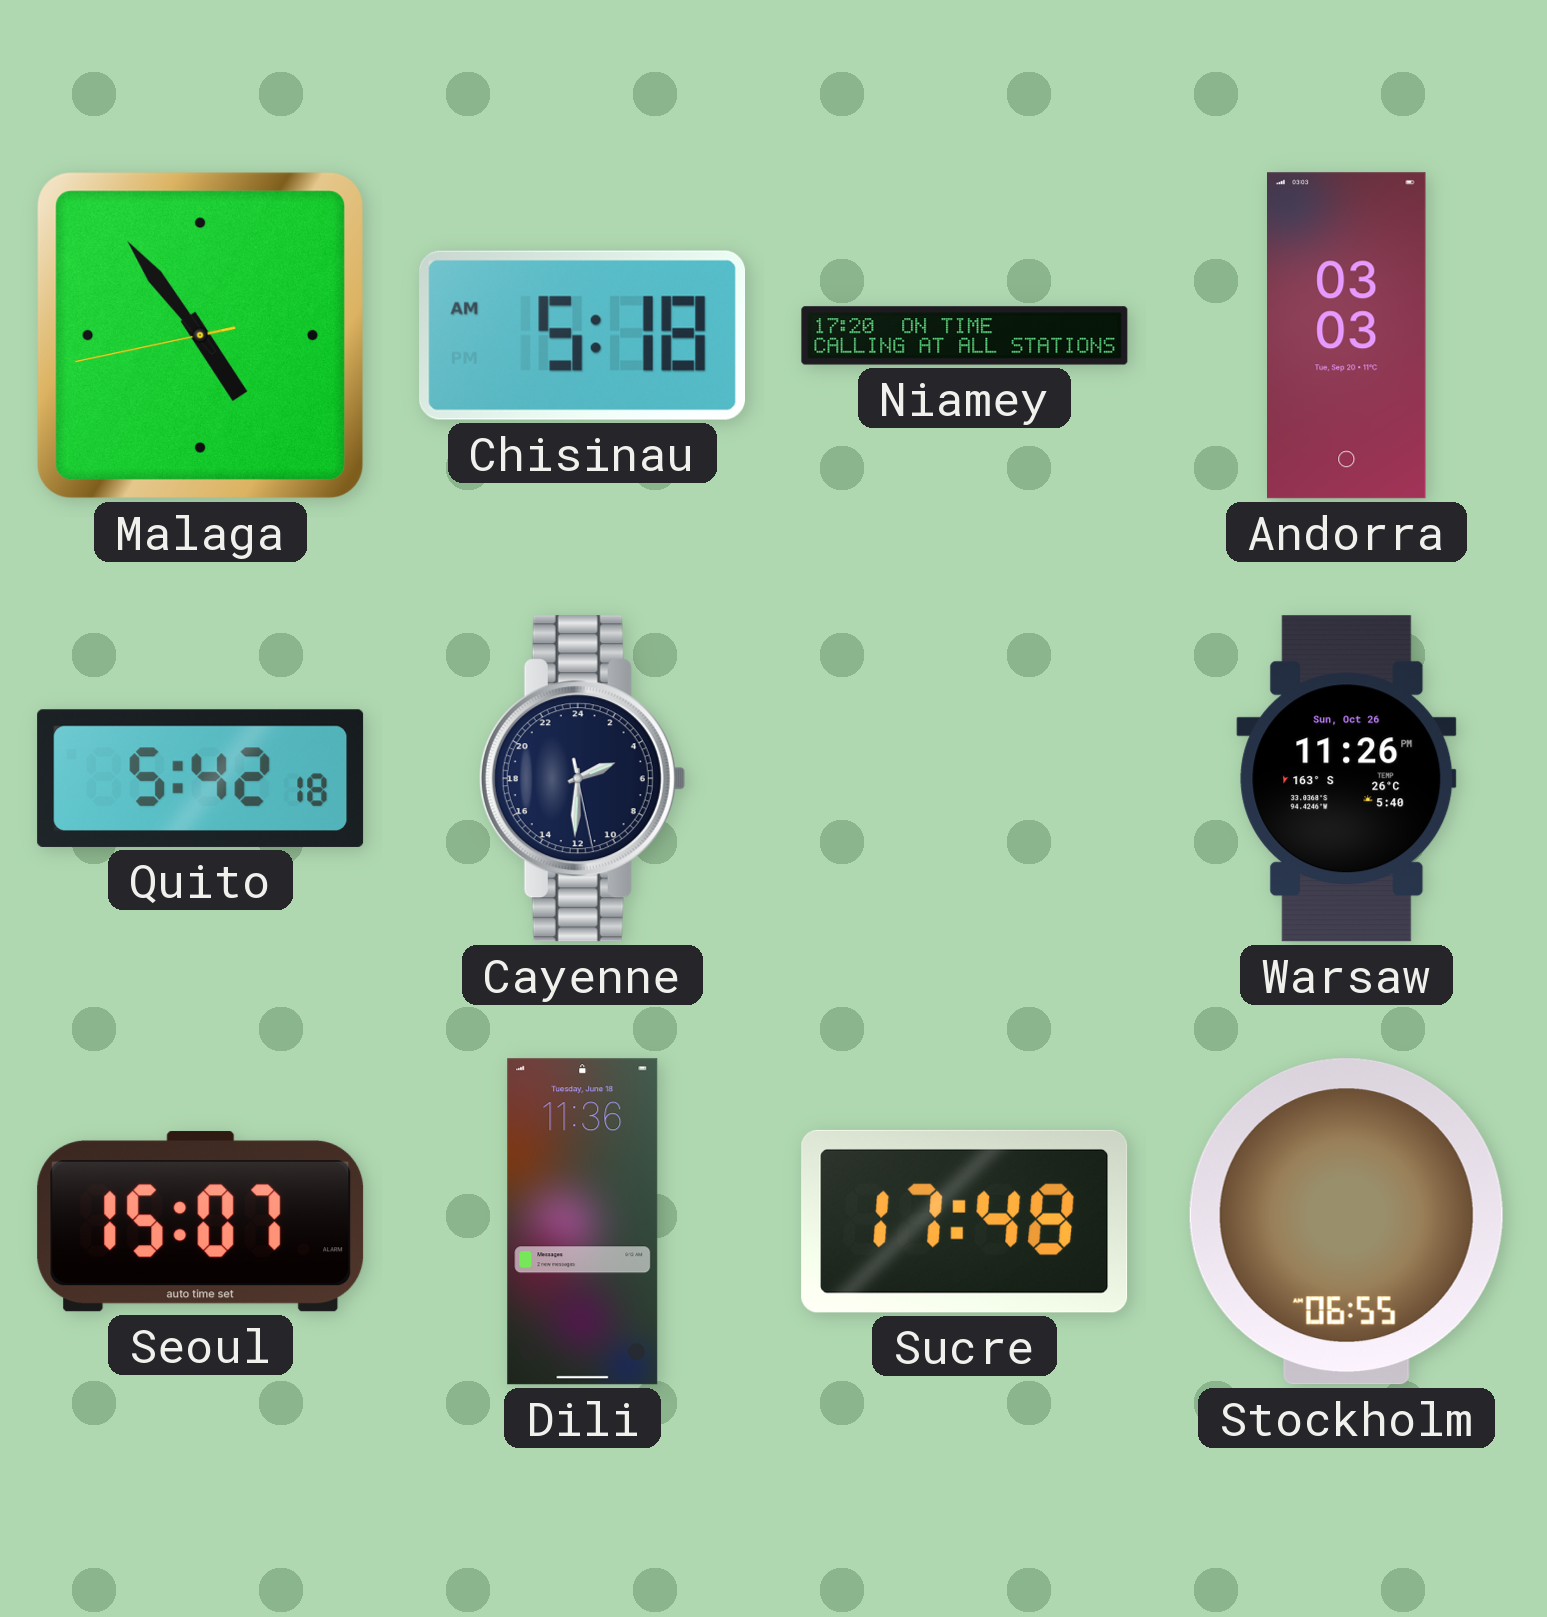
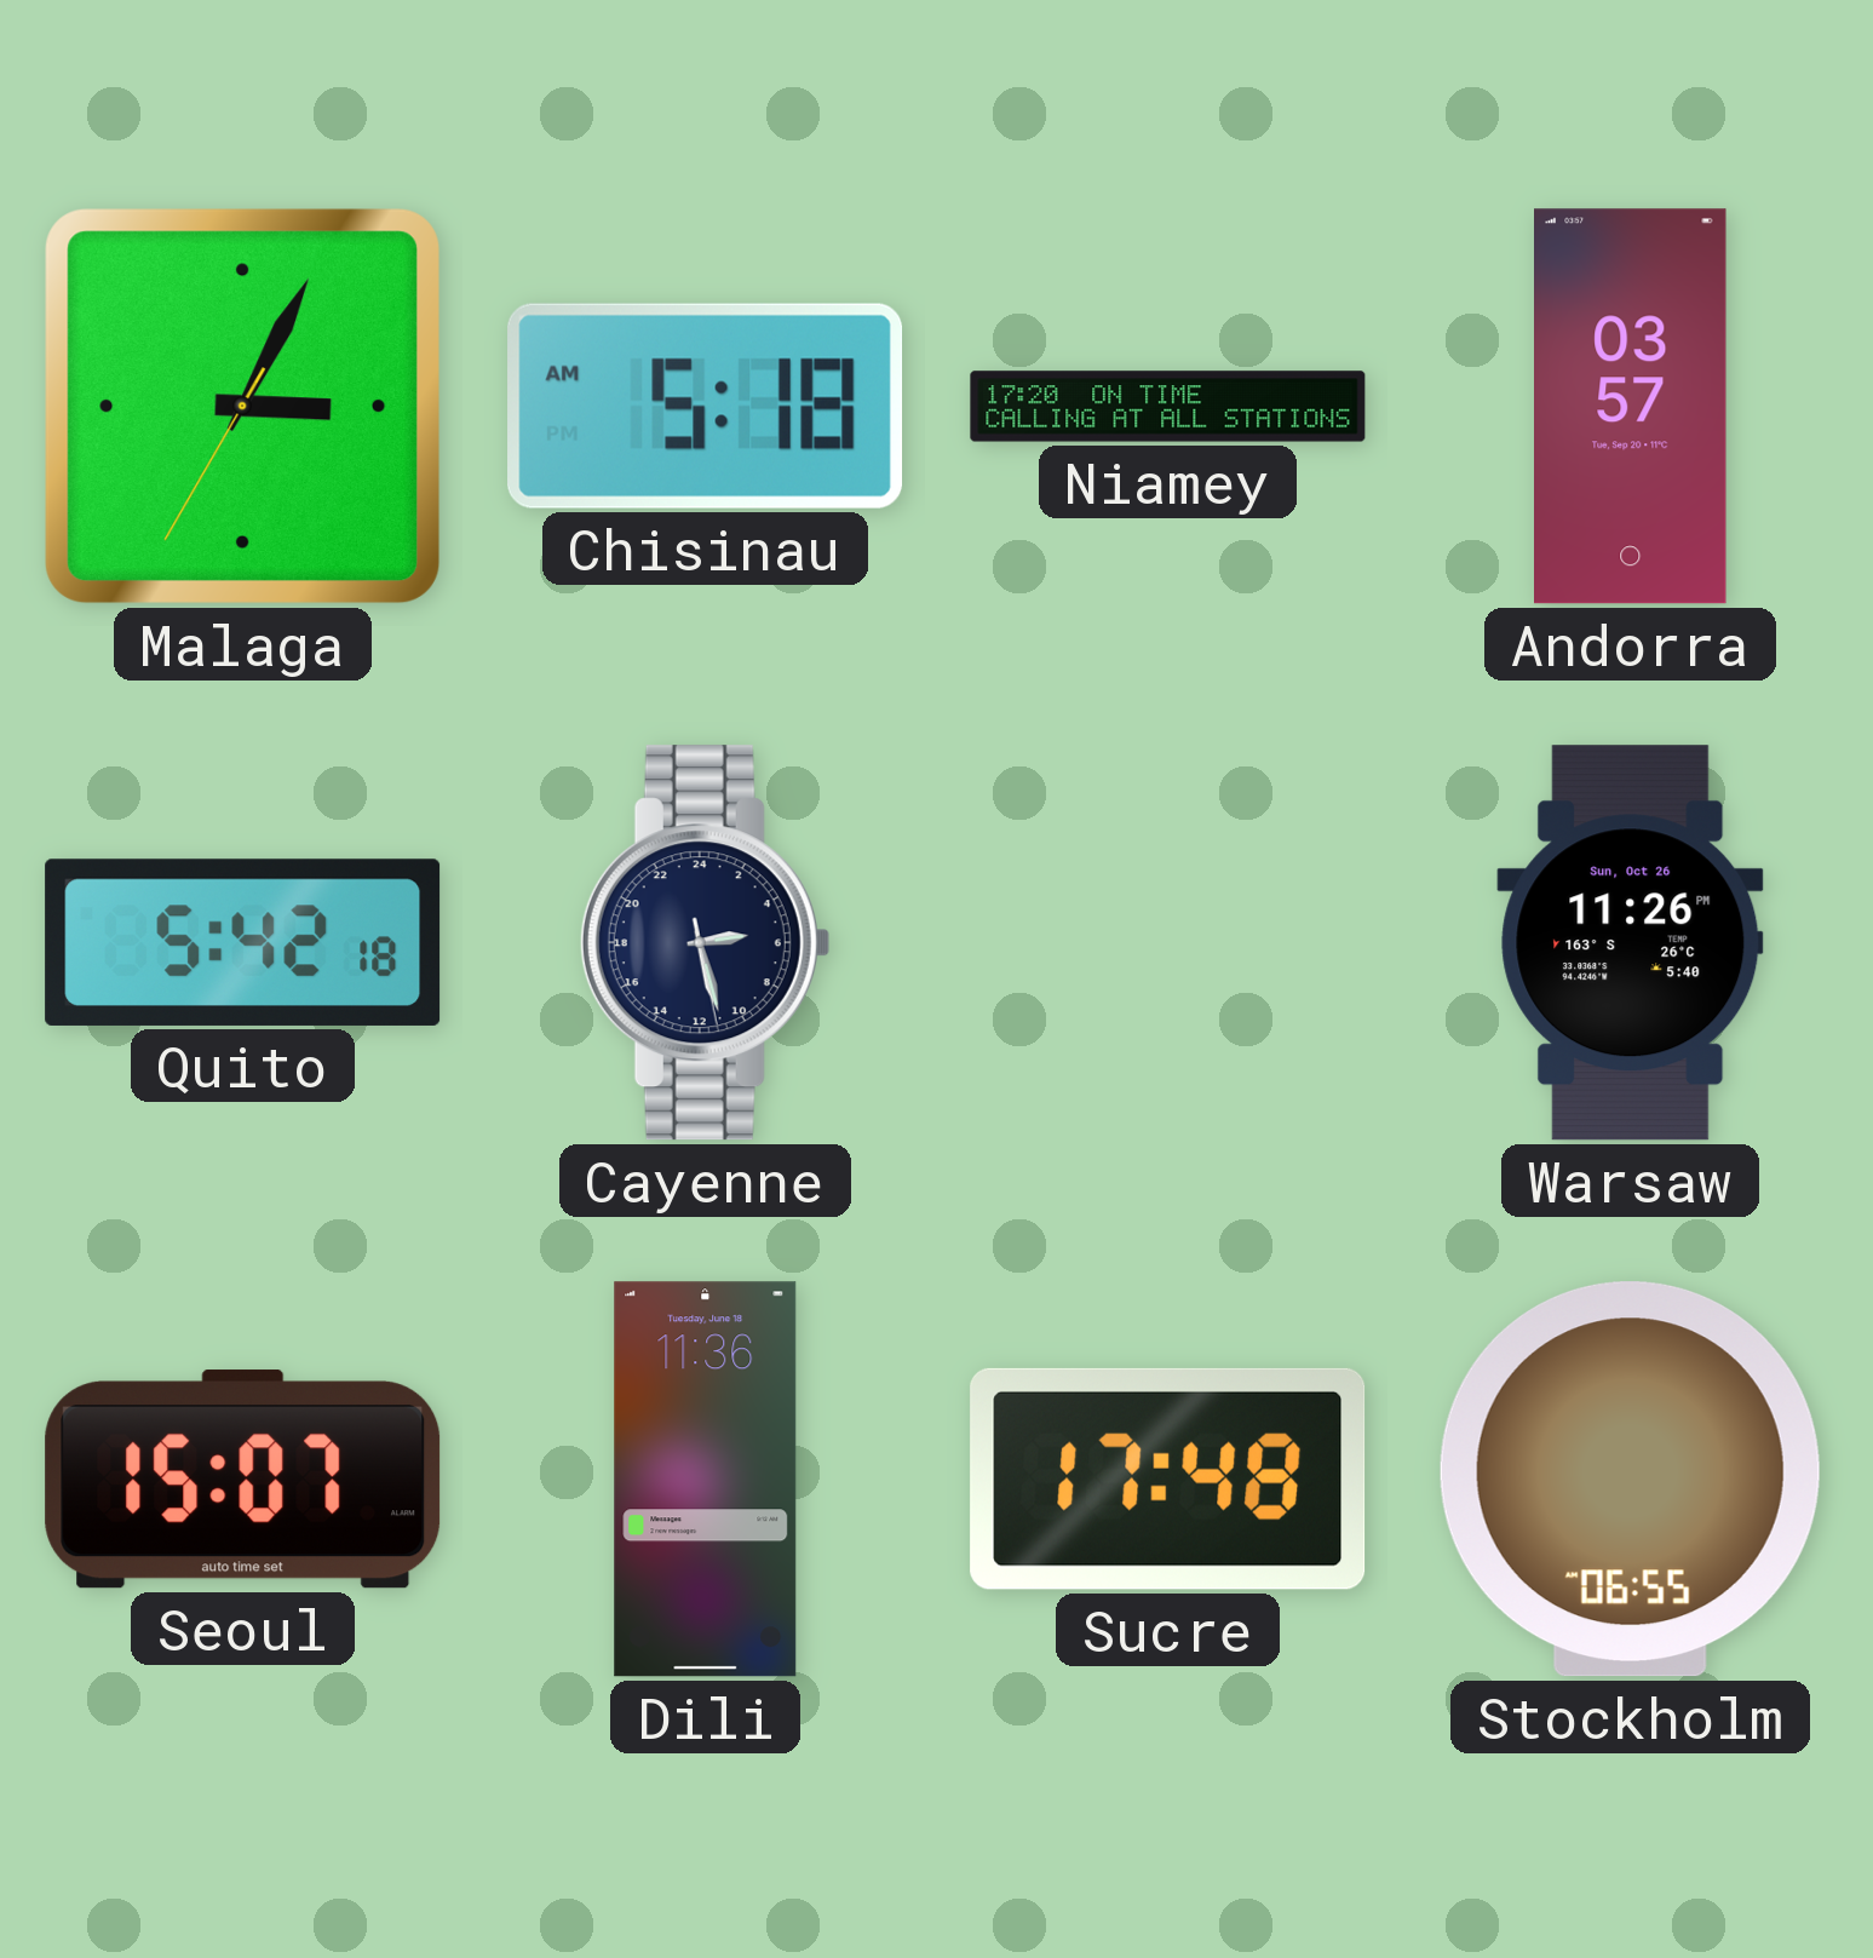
Malaga: 4:53 -> 3:04 (242, 406)
Andorra: 03:03 -> 03:57 (1630, 407)
Cayenne: 4:30 -> 5:27 (705, 943)
